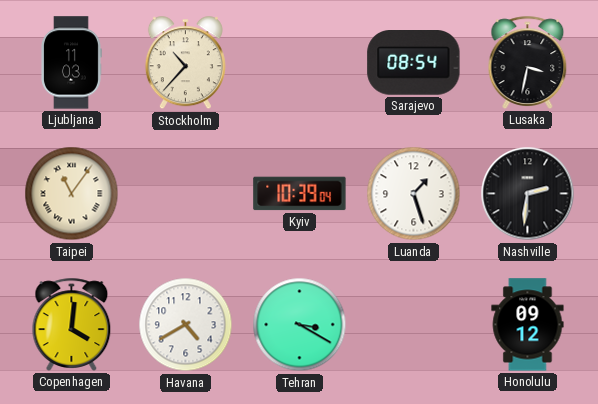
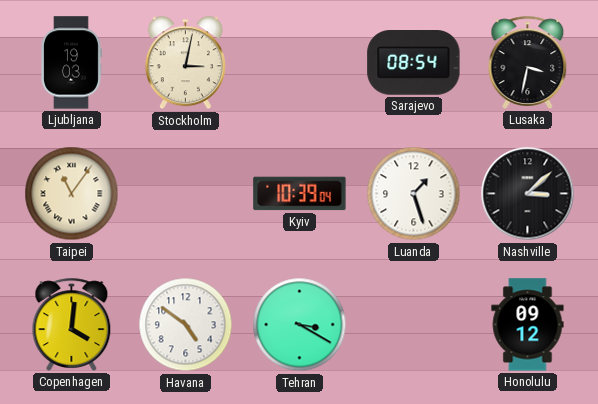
Ljubljana: 11:03 -> 19:03 (72, 63)
Stockholm: 10:37 -> 3:02 (185, 63)
Nashville: 2:31 -> 3:08 (528, 194)
Havana: 4:40 -> 4:51 (186, 325)
